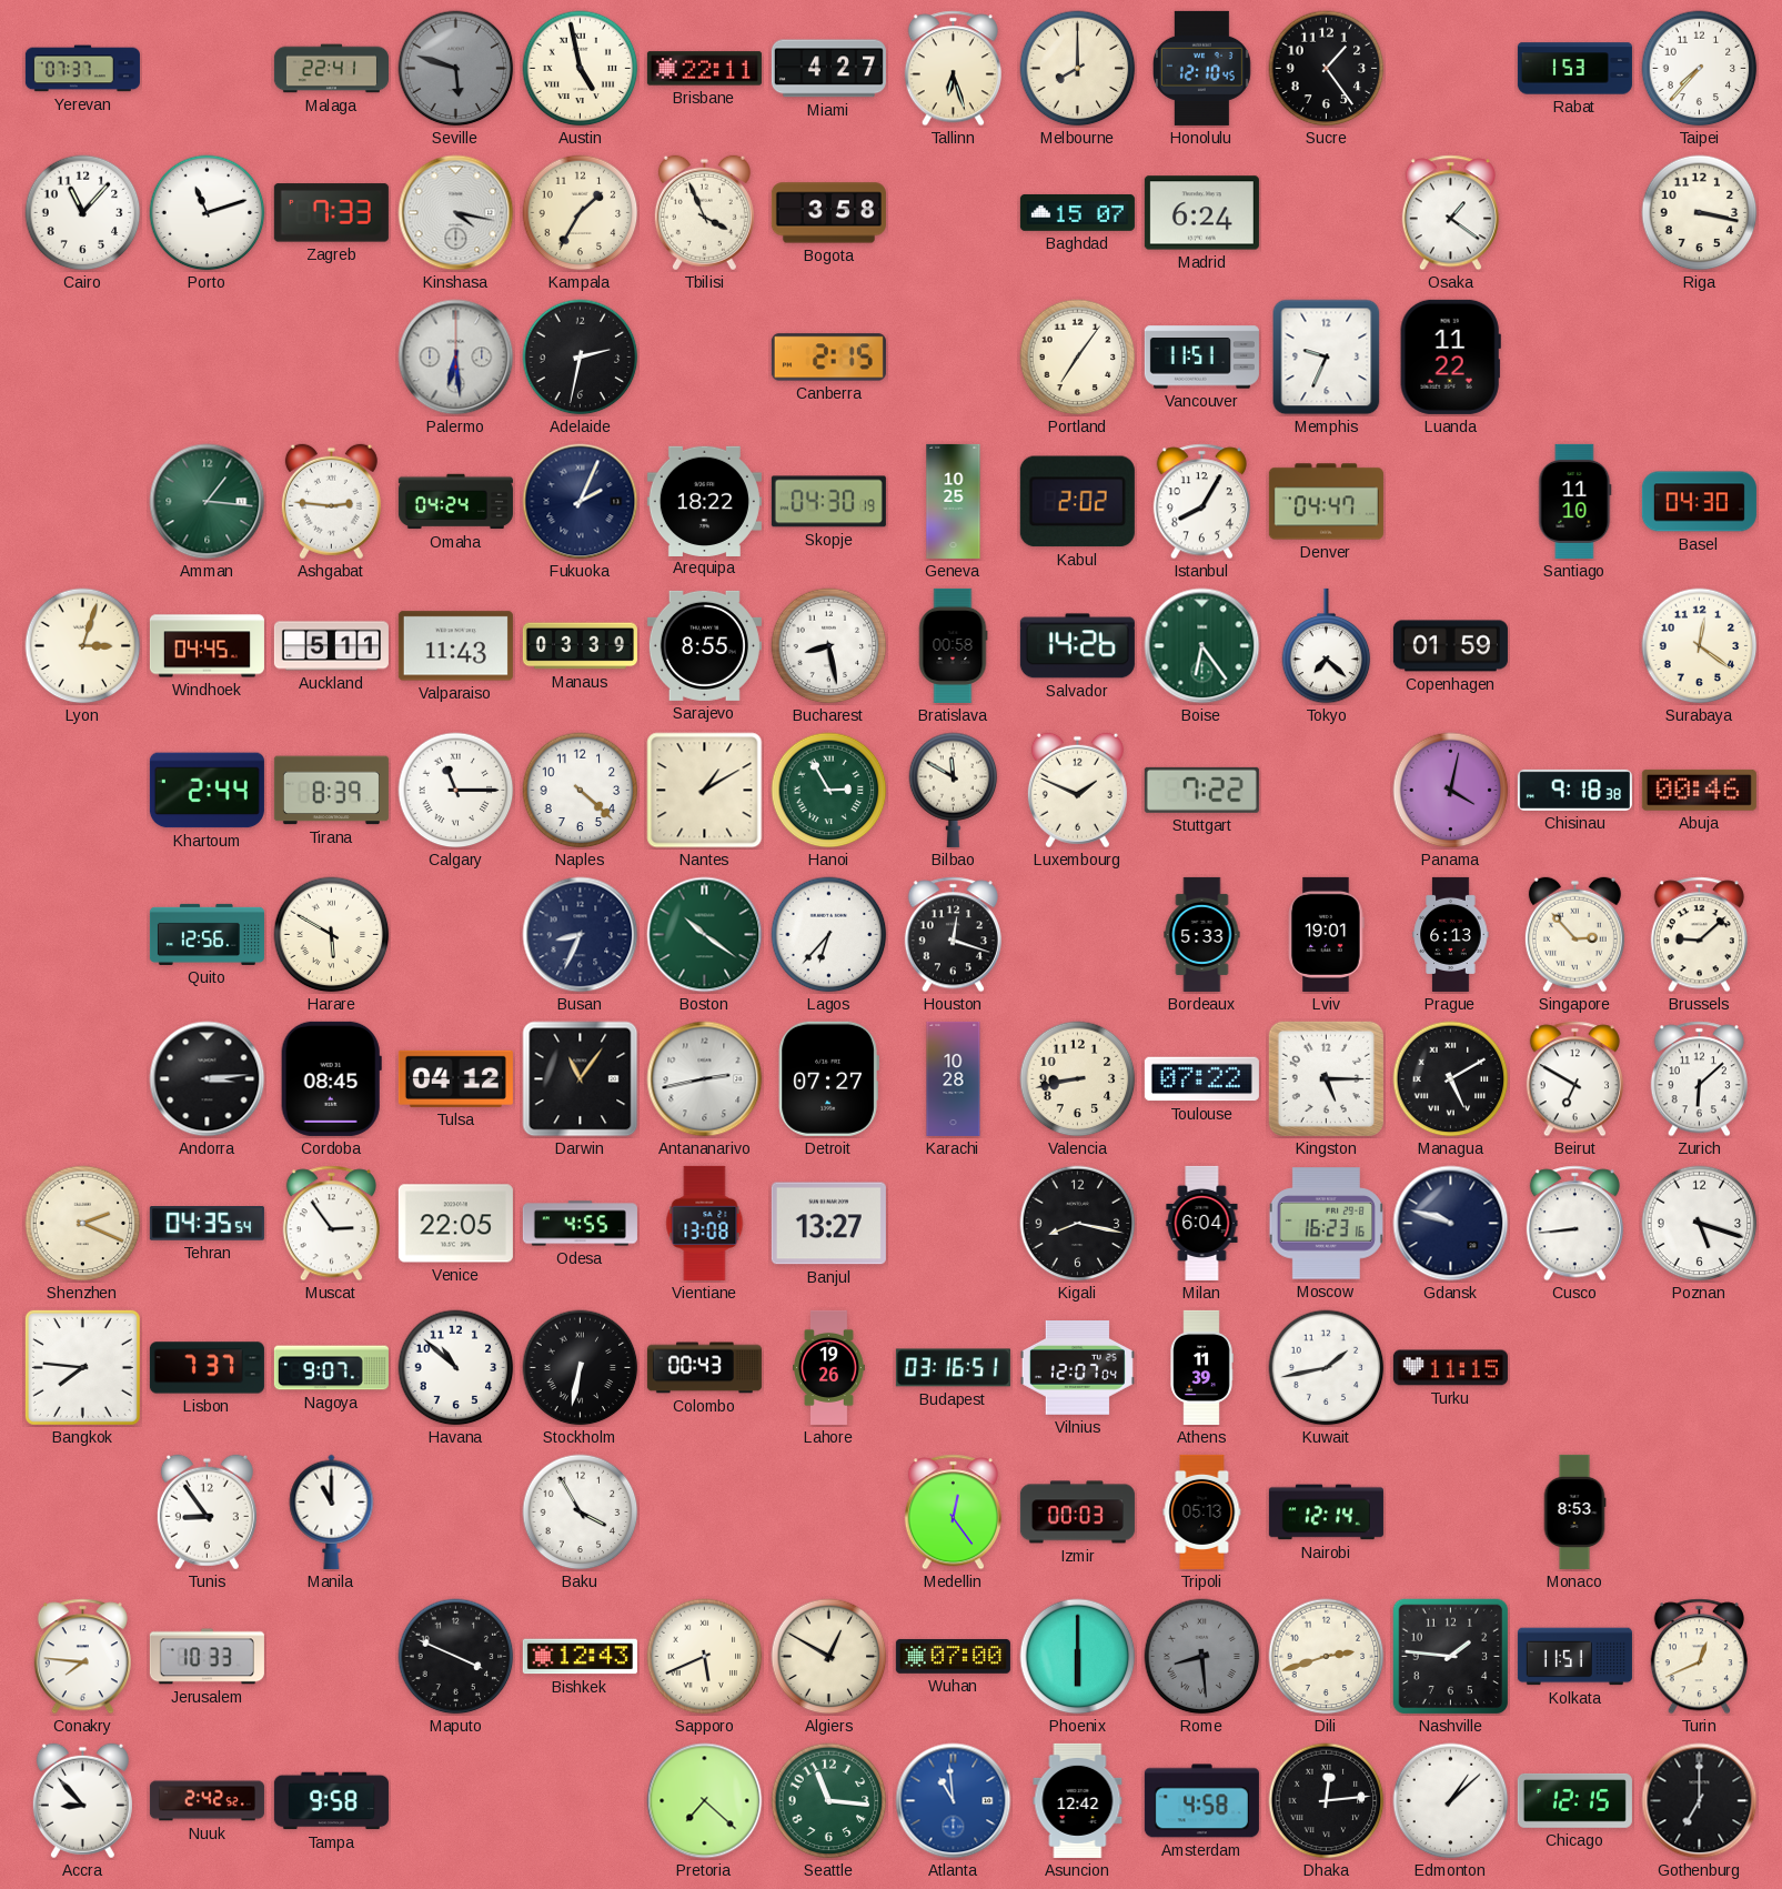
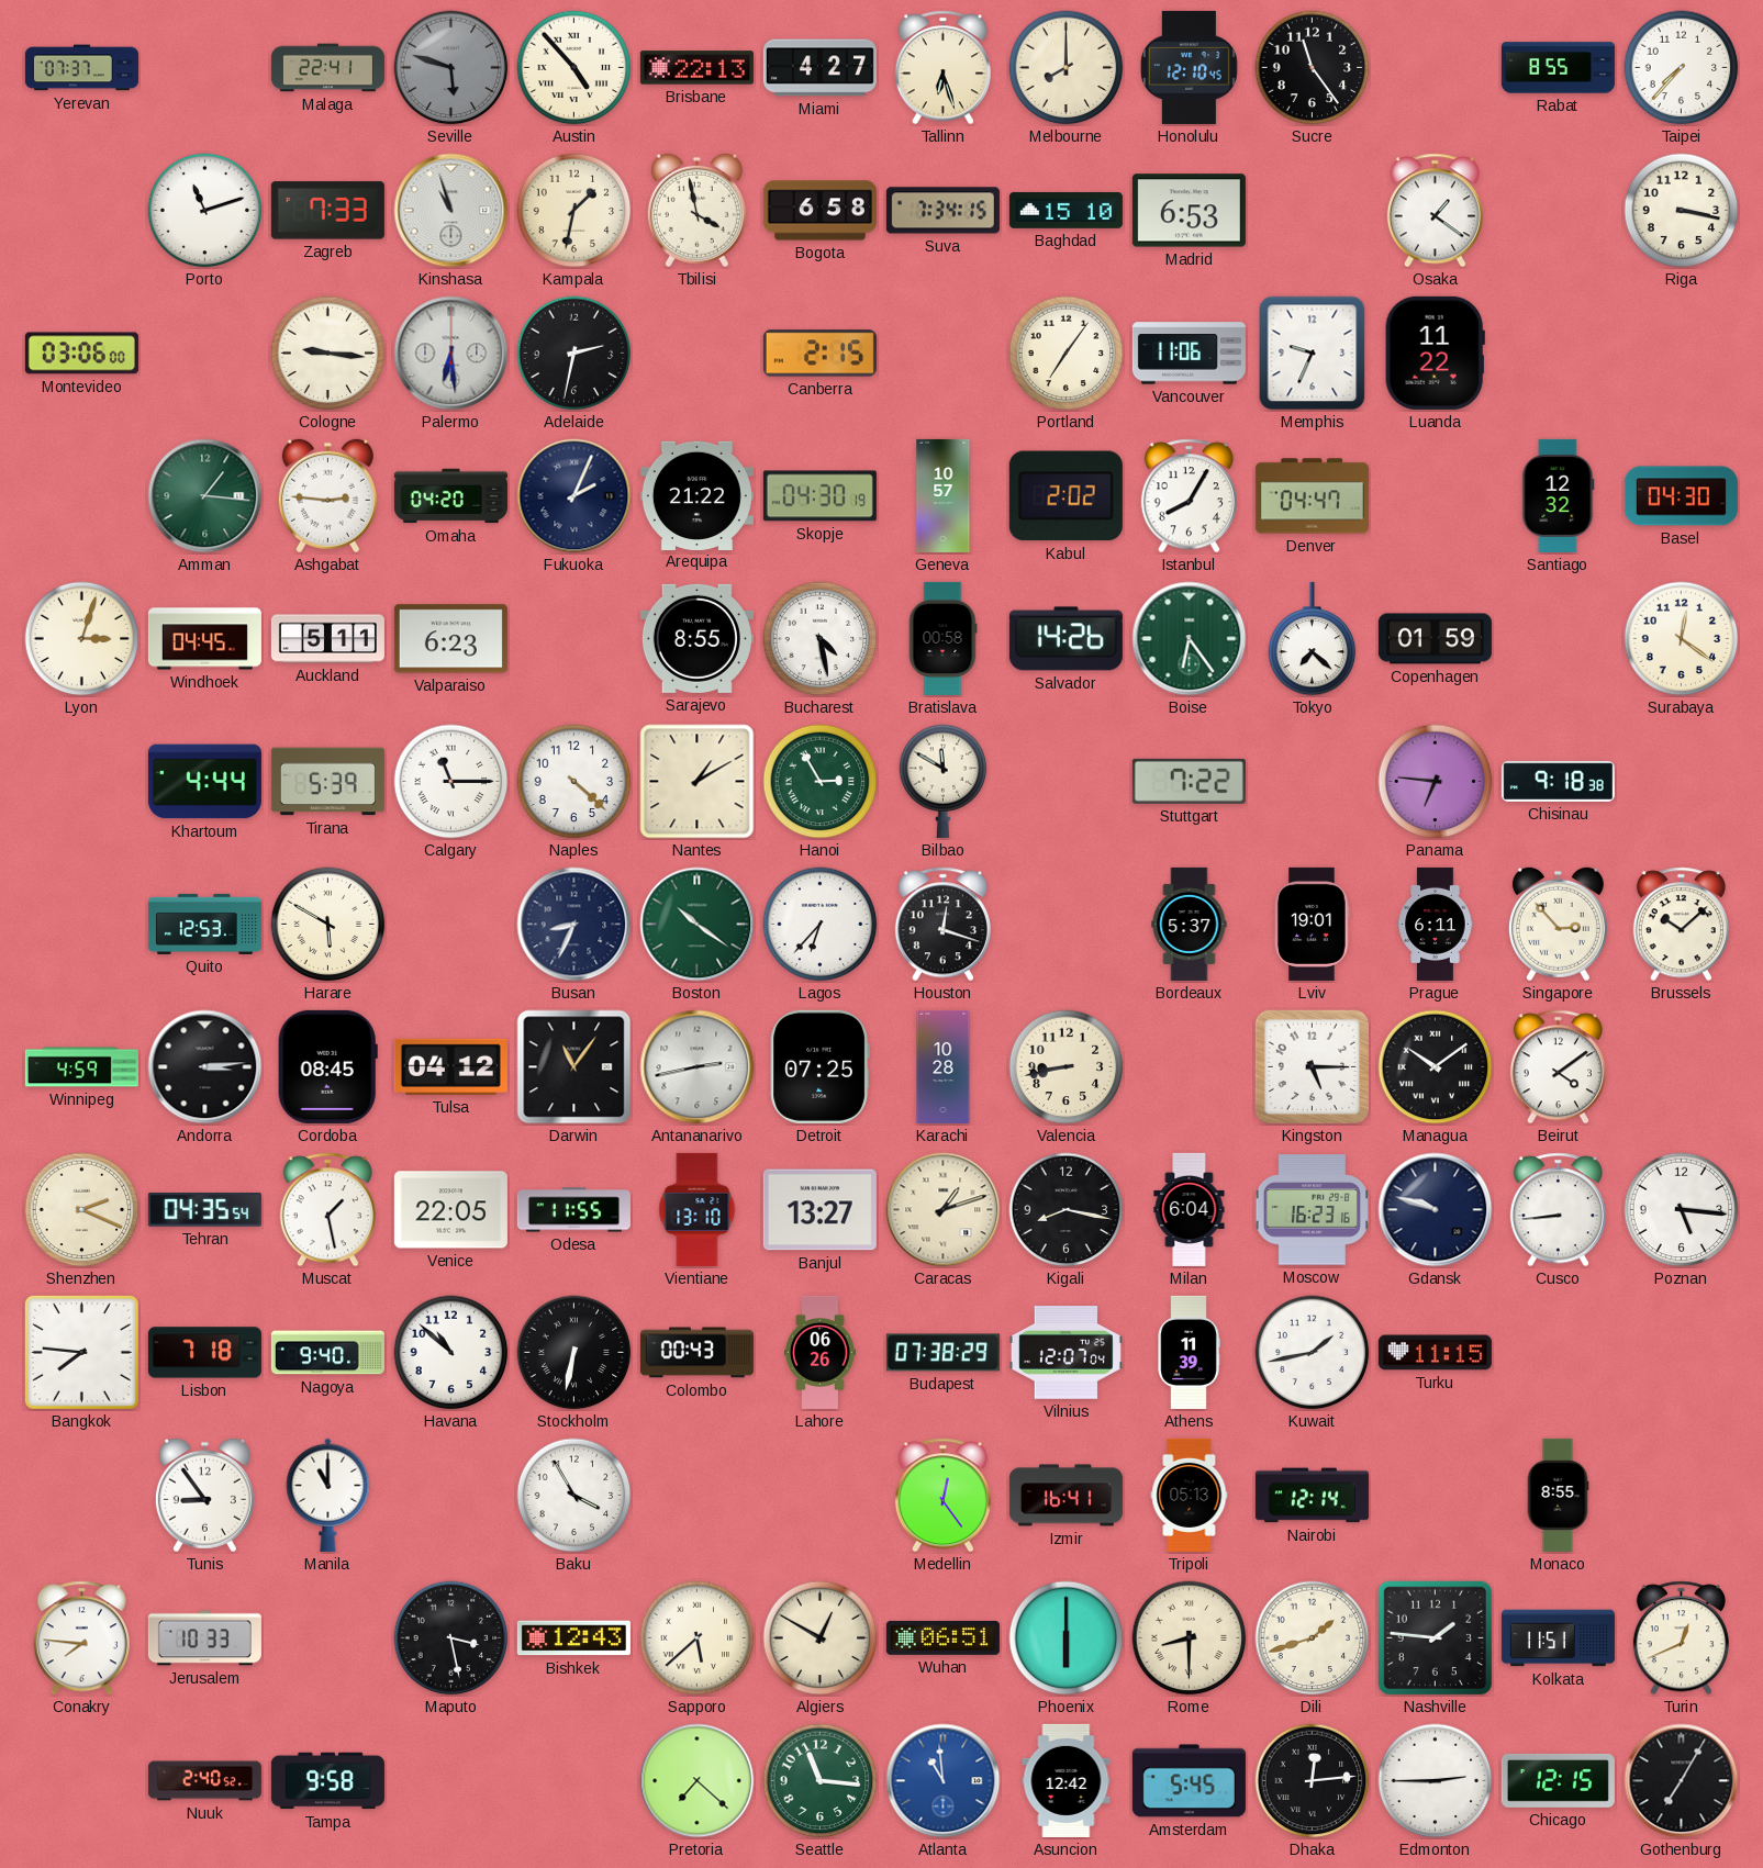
Austin: 4:58 -> 4:53 (574, 68)
Brisbane: 22:11 -> 22:13 (696, 68)
Sucre: 1:24 -> 11:24 (1313, 68)
Rabat: 1:53 -> 8:55 (1558, 68)
Cairo: 11:07 -> none (83, 213)
Kinshasa: 4:17 -> 10:57 (451, 211)
Kampala: 1:35 -> 1:32 (574, 211)
Tbilisi: 3:56 -> 3:58 (696, 211)
Bogota: 3:58 -> 6:58 (819, 211)
Suva: none -> 7:34 (942, 211)
Baghdad: 15:07 -> 15:10 (1065, 211)
Madrid: 6:24 -> 6:53 (1189, 211)
Montevideo: none -> 03:06 (81, 354)
Cologne: none -> 9:16 (328, 354)
Vancouver: 11:51 -> 11:06 (1189, 354)
Omaha: 04:24 -> 04:20 (450, 496)
Arequipa: 18:22 -> 21:22 (696, 495)
Geneva: 10:25 -> 10:57 (944, 495)
Santiago: 11:10 -> 12:32 (1559, 495)
Valparaiso: 11:43 -> 6:23 (450, 639)
Manaus: 03:39 -> none (580, 646)
Bucharest: 8:28 -> 4:28 (821, 639)
Khartoum: 2:44 -> 4:44 (204, 782)
Tirana: 8:39 -> 5:39 (327, 782)
Luxembourg: 1:49 -> none (1077, 791)
Panama: 4:02 -> 6:46 (1436, 782)
Abuja: 00:46 -> none (1699, 790)
Quito: 12:56 -> 12:53 (204, 924)
Bordeaux: 5:33 -> 5:37 (1190, 924)
Prague: 6:13 -> 6:11 (1436, 924)
Brussels: 9:08 -> 10:08 (1681, 925)
Winnipeg: none -> 4:59 (81, 1067)
Detroit: 07:27 -> 07:25 (819, 1066)
Toulouse: 07:22 -> none (1201, 1079)
Managua: 5:10 -> 10:09 (1436, 1067)
Beirut: 6:50 -> 4:09 (1558, 1067)
Zurich: 6:08 -> none (1699, 1079)
Muscat: 2:54 -> 1:28 (327, 1210)
Odesa: 4:55 -> 11:55 (573, 1210)
Vientiane: 13:08 -> 13:10 (698, 1209)
Caracas: none -> 1:12 (944, 1210)
Poznan: 5:18 -> 5:16 (1682, 1210)
Lisbon: 7:37 -> 7:18 (204, 1353)
Nagoya: 9:07 -> 9:40 (327, 1353)
Lahore: 19:26 -> 06:26 (821, 1352)
Budapest: 03:16 -> 07:38 (942, 1353)
Izmir: 00:03 -> 16:41 (1065, 1496)
Monaco: 8:53 -> 8:55 (1558, 1495)
Maputo: 3:49 -> 3:28 (451, 1638)
Sapporo: 5:41 -> 5:38 (698, 1638)
Wuhan: 07:00 -> 06:51 (942, 1637)
Rome: 8:29 -> 8:30 (1190, 1638)
Rome dial: grey -> cream (1190, 1638)
Dili: 2:42 -> 1:42 (1313, 1638)
Accra: 8:53 -> none (82, 1801)
Nuuk: 2:42 -> 2:40 (204, 1781)
Amsterdam: 4:58 -> 5:45 (1189, 1781)
Edmonton: 1:08 -> 2:45 (1436, 1781)
Gothenburg: 7:00 -> 7:05 (1682, 1781)
